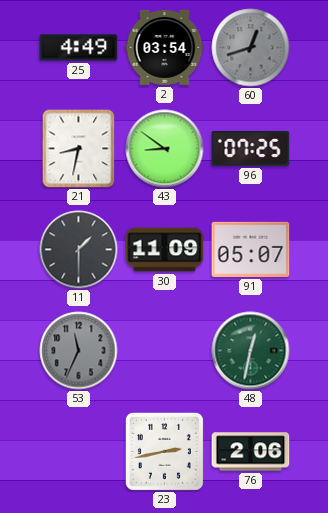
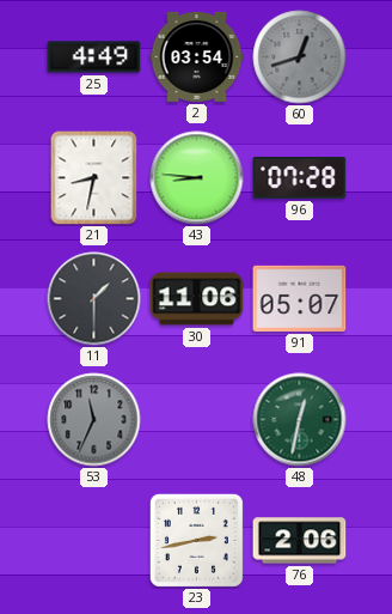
43: 8:51 -> 8:46 (197, 178)
96: 07:25 -> 07:28 (300, 178)
30: 11:09 -> 11:06 (197, 299)
